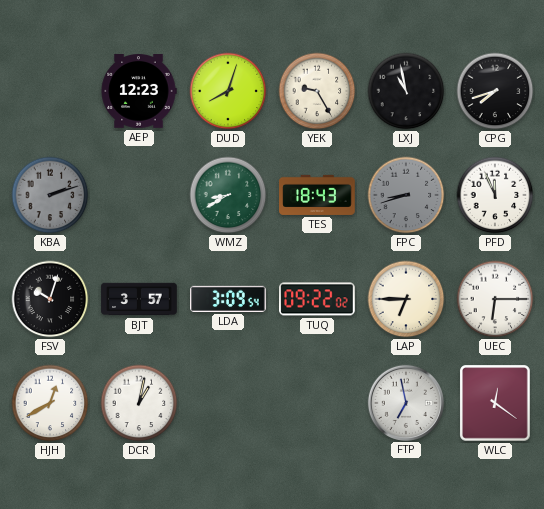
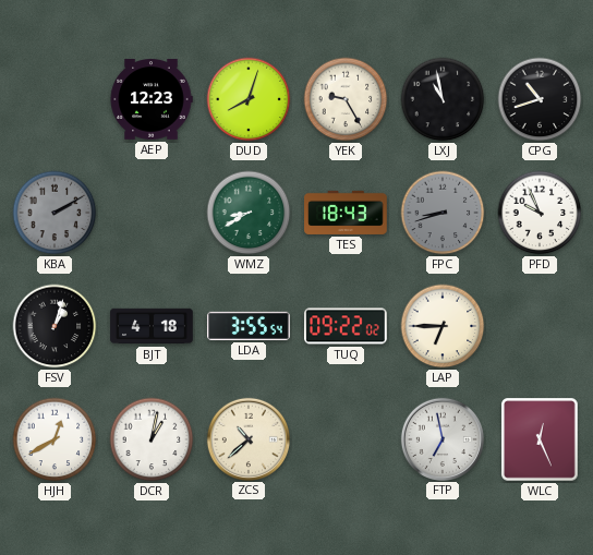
CPG: 7:42 -> 10:42 (540, 99)
KBA: 2:12 -> 2:10 (55, 213)
PFD: 11:56 -> 9:56 (540, 213)
FSV: 10:03 -> 1:03 (55, 326)
BJT: 3:57 -> 4:18 (152, 326)
LDA: 3:09 -> 3:55 (249, 326)
UEC: 6:15 -> none (495, 299)
ZCS: none -> 10:38 (247, 438)
WLC: 12:21 -> 12:26 (540, 439)
